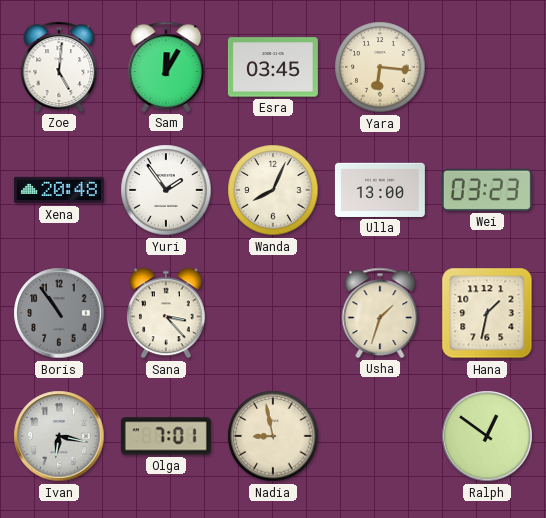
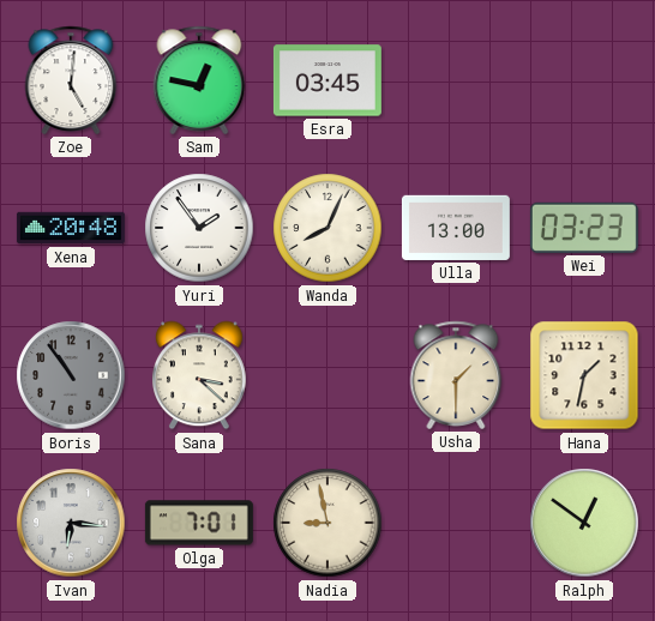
Sam: 12:05 -> 12:47 (199, 80)
Yara: 6:16 -> none (380, 67)
Sana: 3:23 -> 3:22 (199, 375)
Usha: 1:33 -> 1:30 (456, 375)
Ivan: 6:17 -> 6:16 (71, 523)
